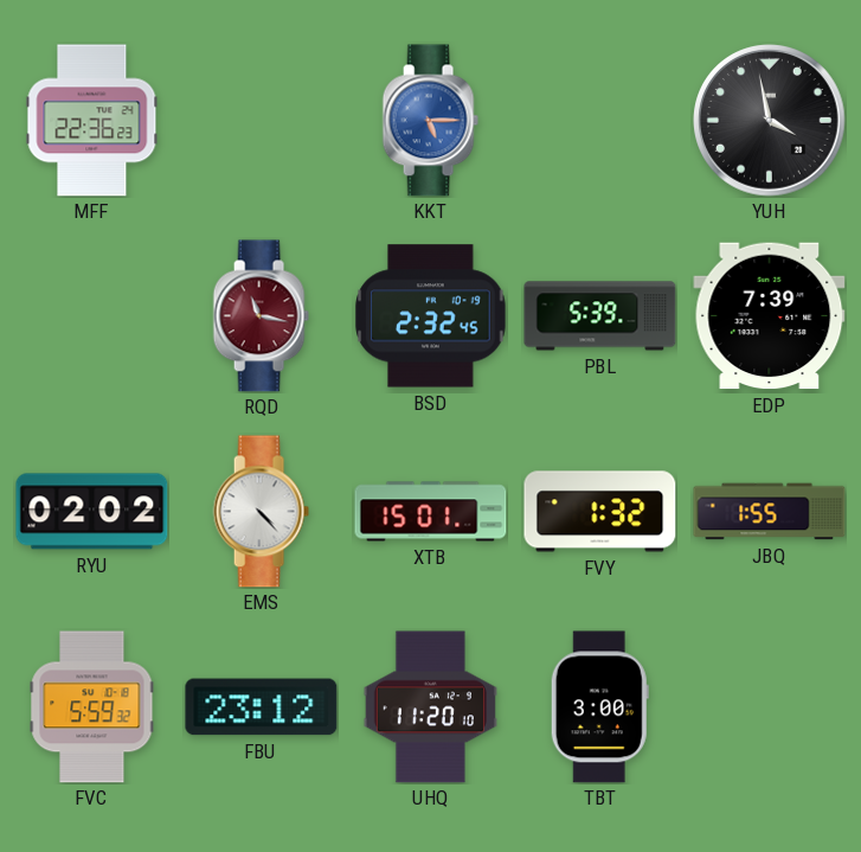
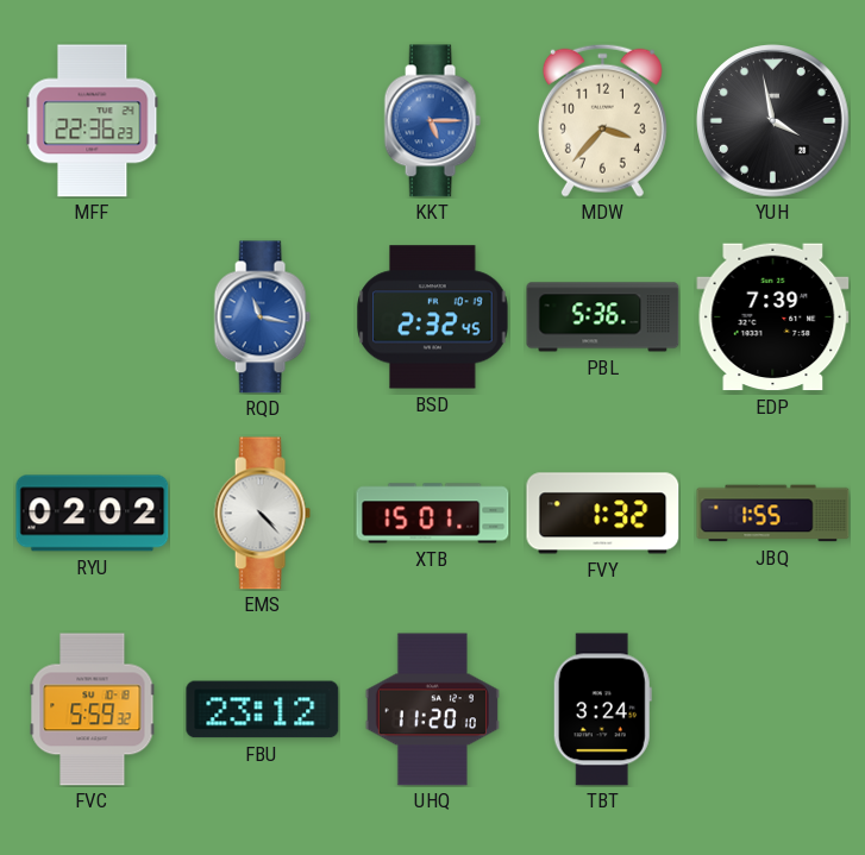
MDW: none -> 3:37 (602, 120)
RQD dial: burgundy -> blue (262, 318)
PBL: 5:39 -> 5:36 (603, 318)
TBT: 3:00 -> 3:24 (602, 710)
